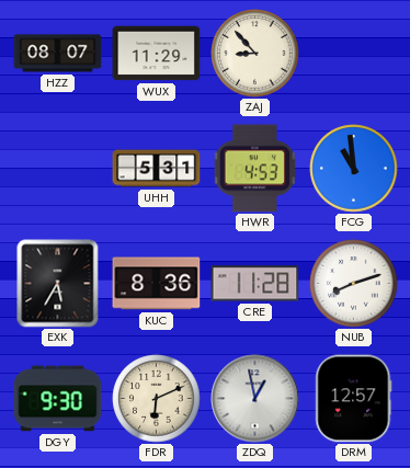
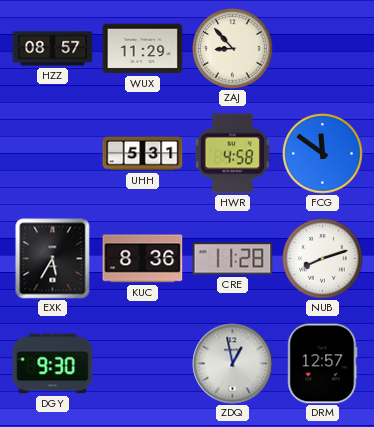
HZZ: 08:07 -> 08:57 (53, 49)
HWR: 4:53 -> 4:58 (232, 154)
FCG: 10:59 -> 11:51 (323, 154)
FDR: 6:11 -> none (157, 399)
